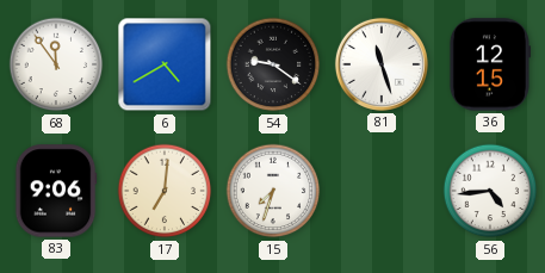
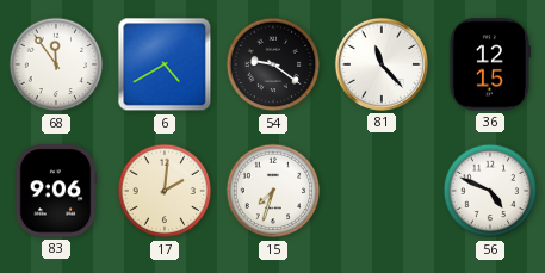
81: 11:27 -> 11:23 (382, 64)
17: 7:01 -> 2:01 (165, 191)
56: 4:44 -> 4:49 (490, 191)
